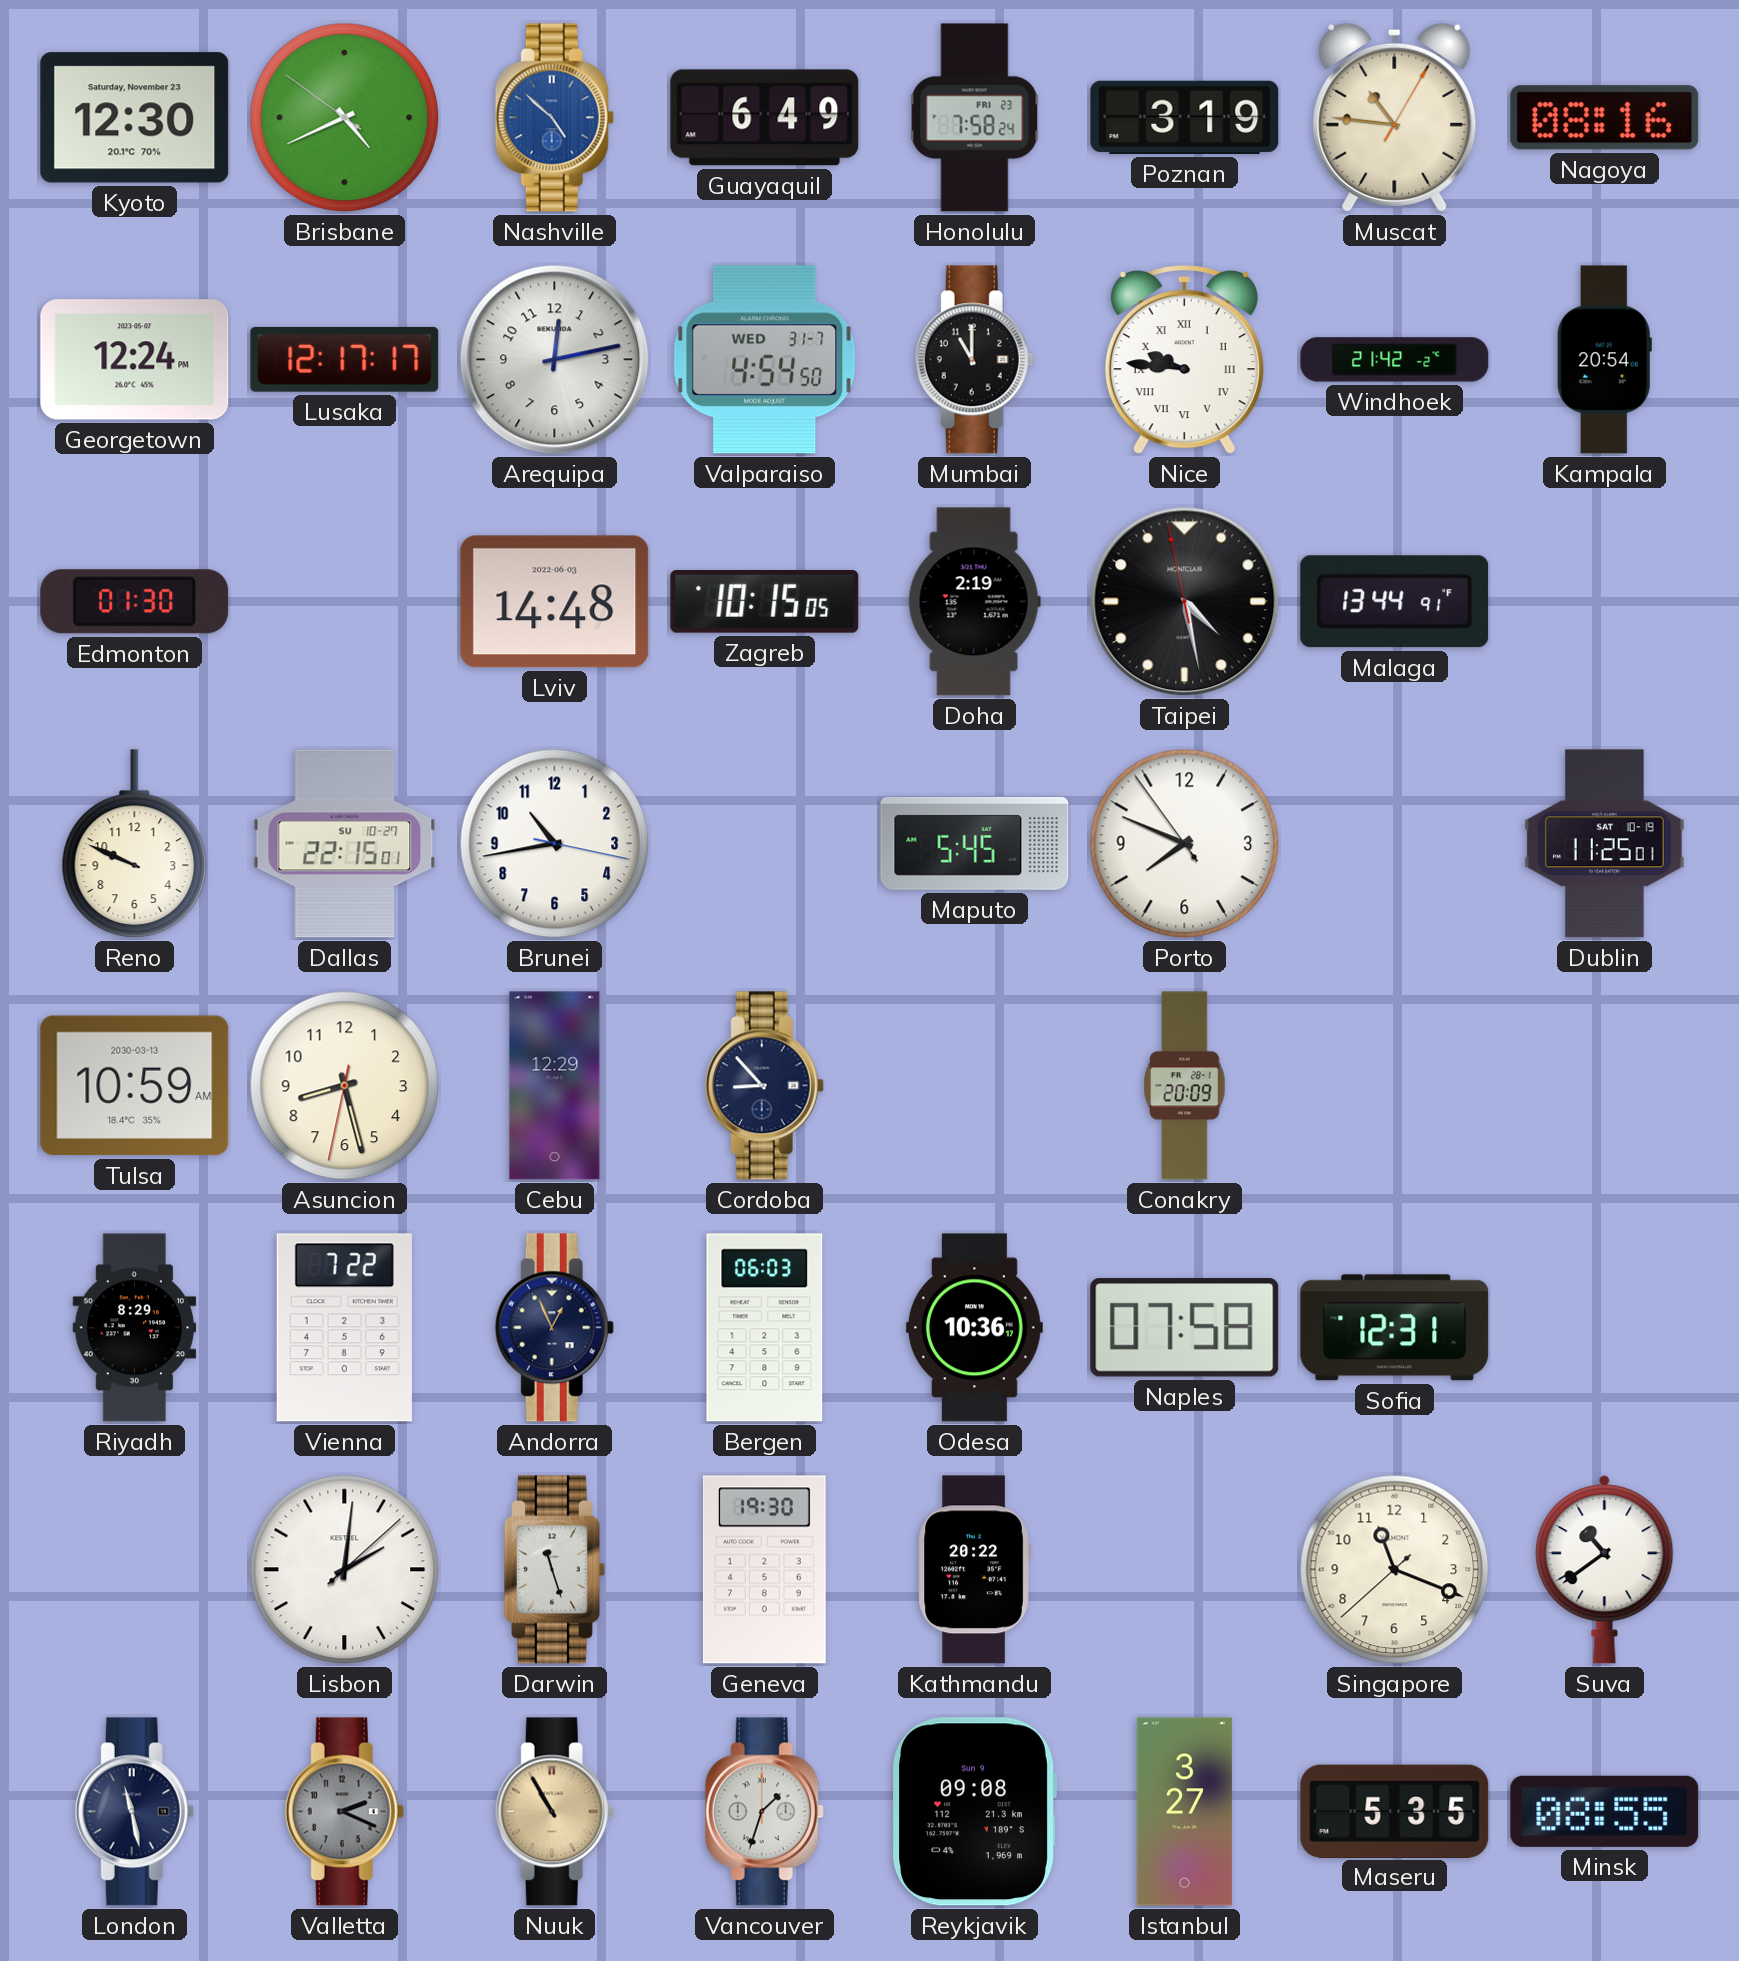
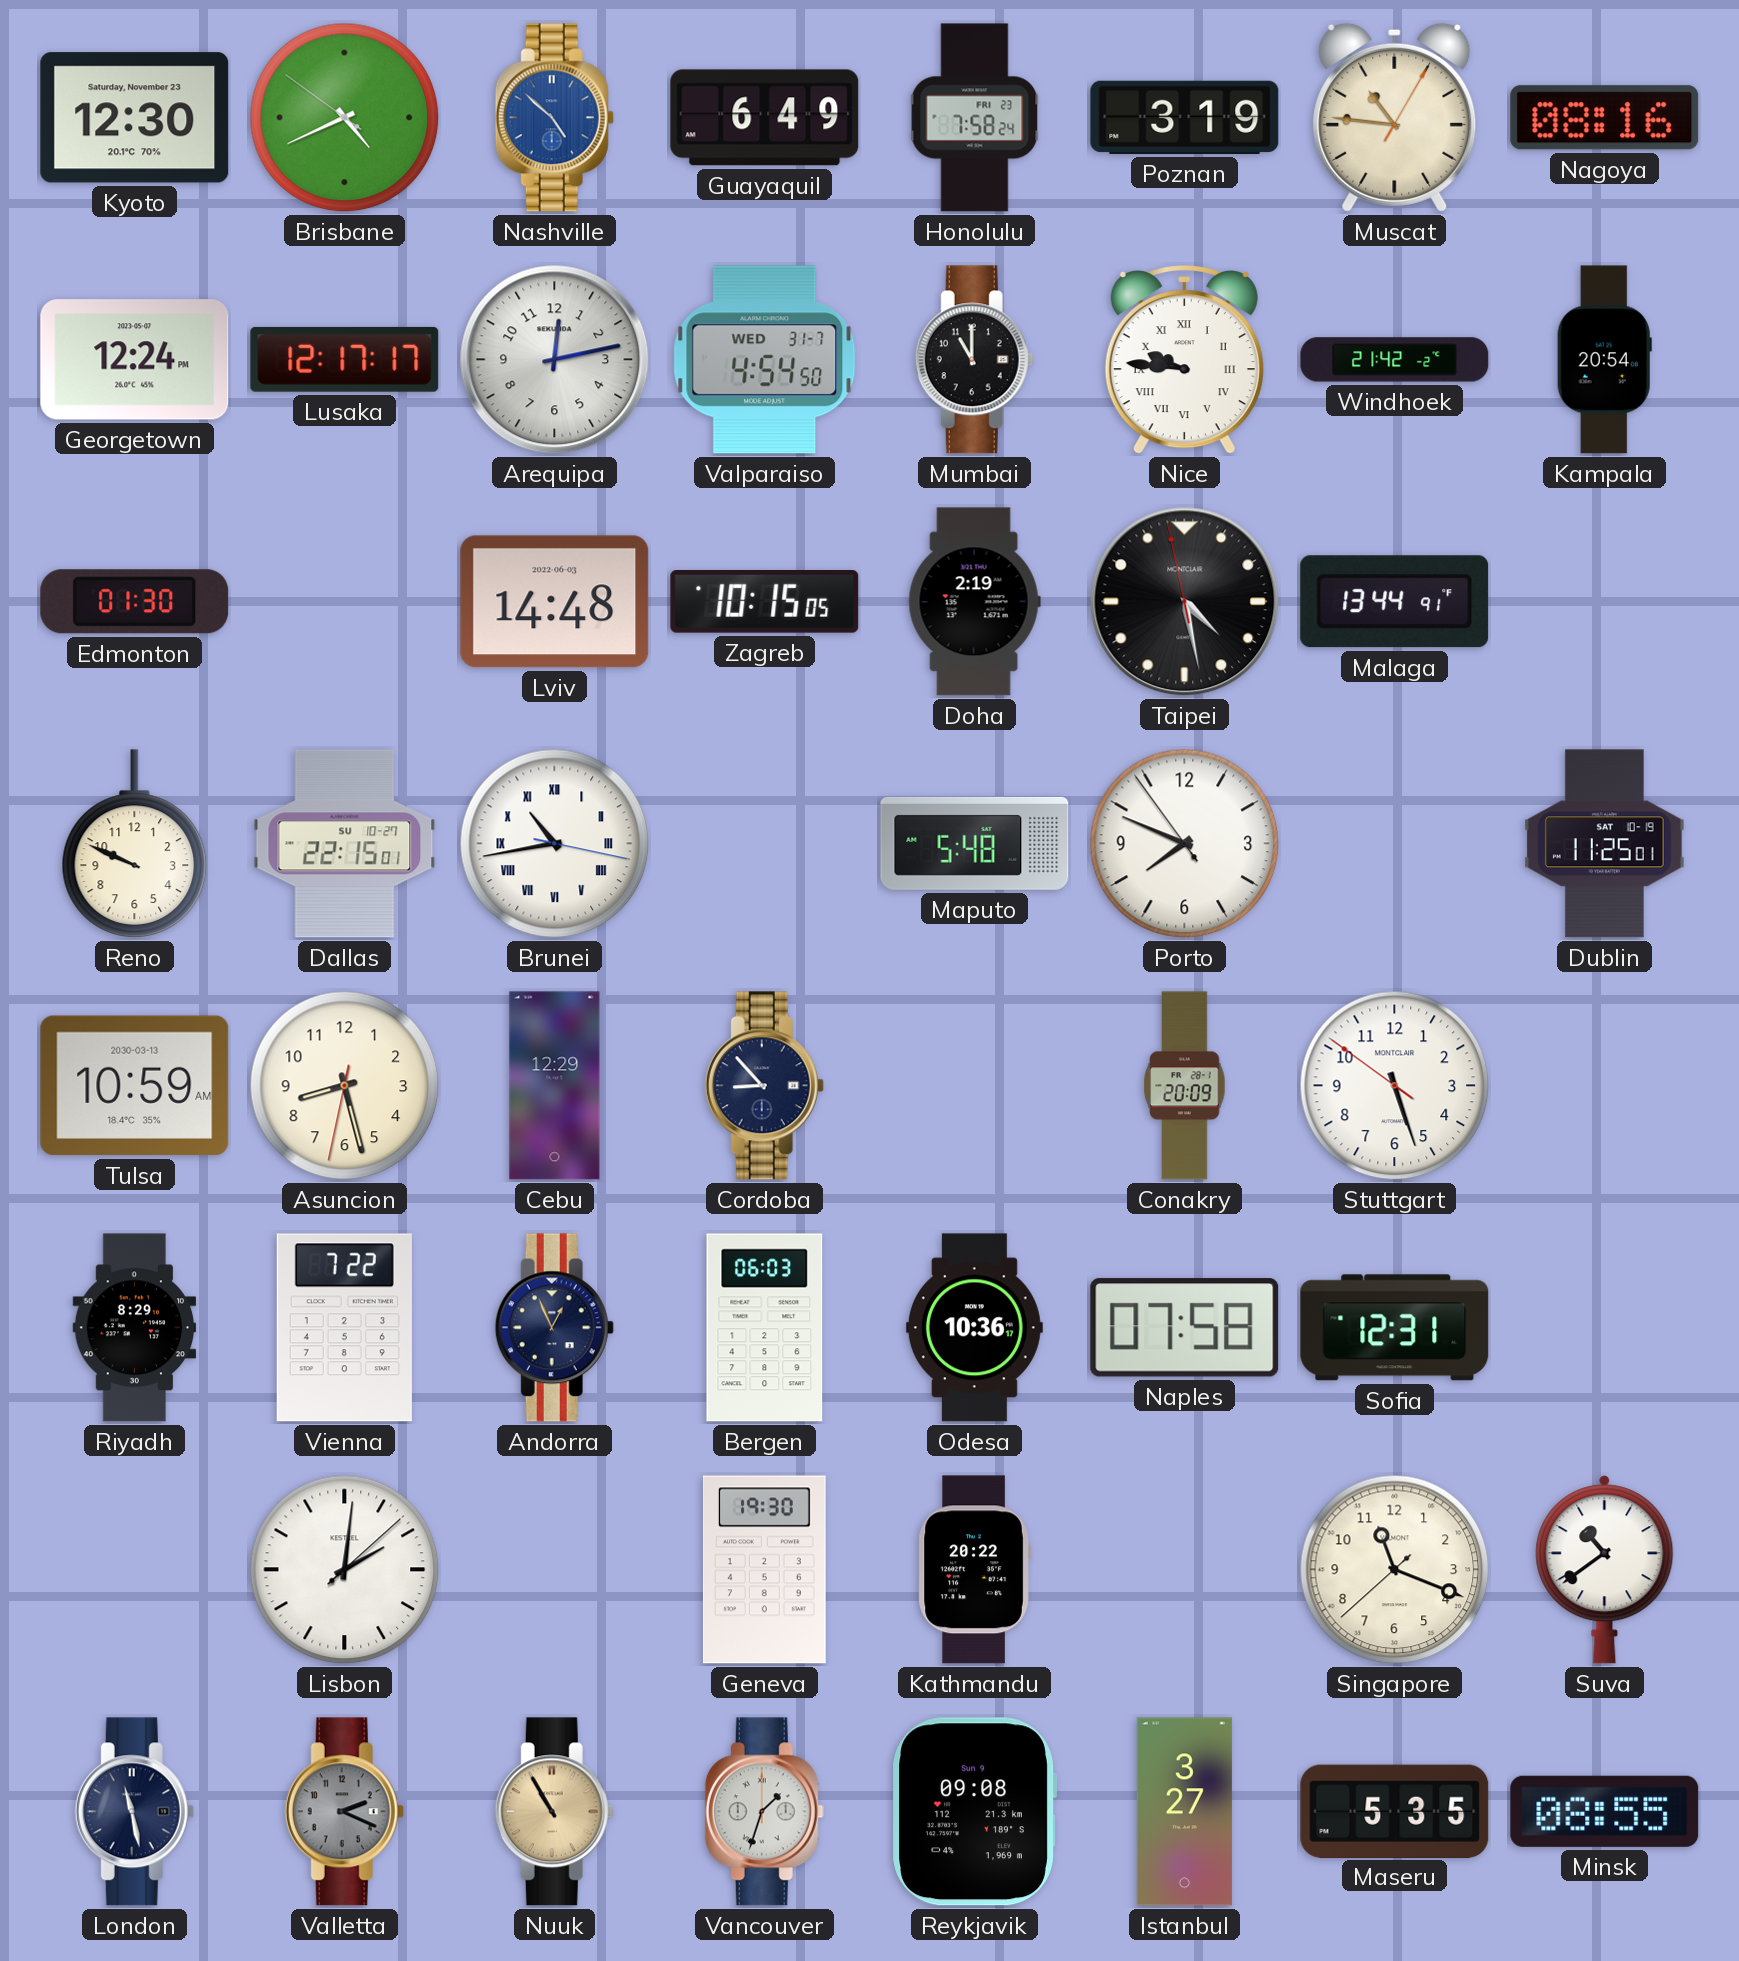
Brunei numerals: Arabic -> Roman (555, 844)
Maputo: 5:45 -> 5:48 (975, 843)
Stuttgart: none -> 5:26 (1395, 1086)
Darwin: 11:27 -> none (554, 1570)
